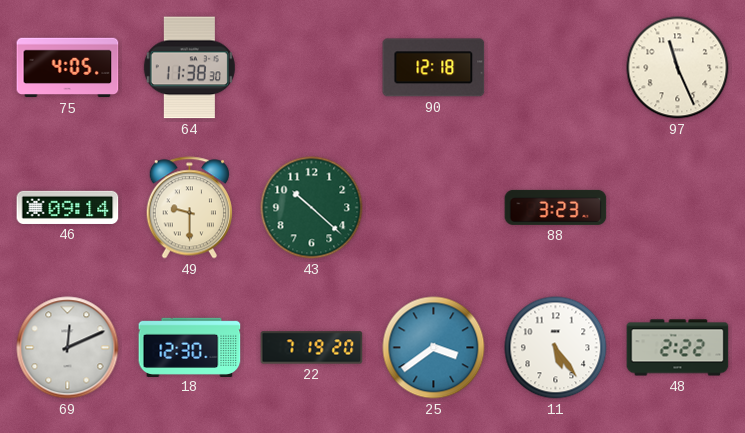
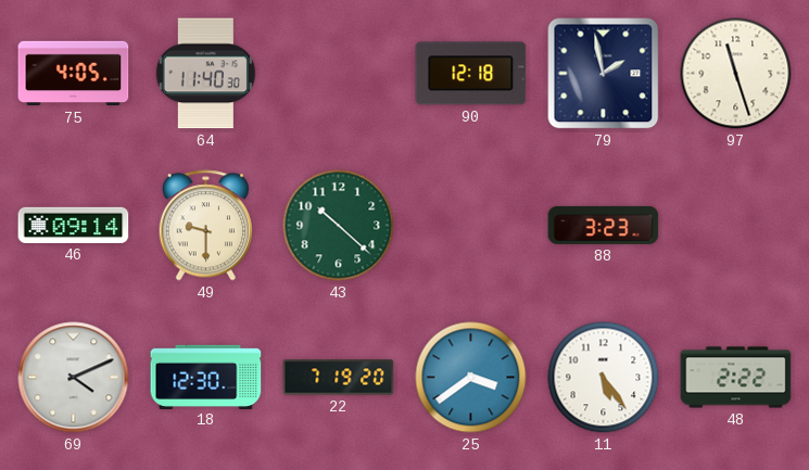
64: 11:38 -> 11:40 (205, 74)
79: none -> 1:58 (604, 74)
97: 11:26 -> 11:27 (736, 74)
69: 12:11 -> 4:11 (74, 378)
